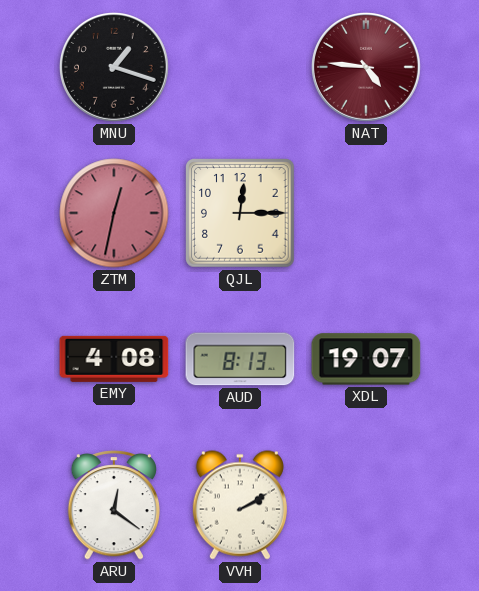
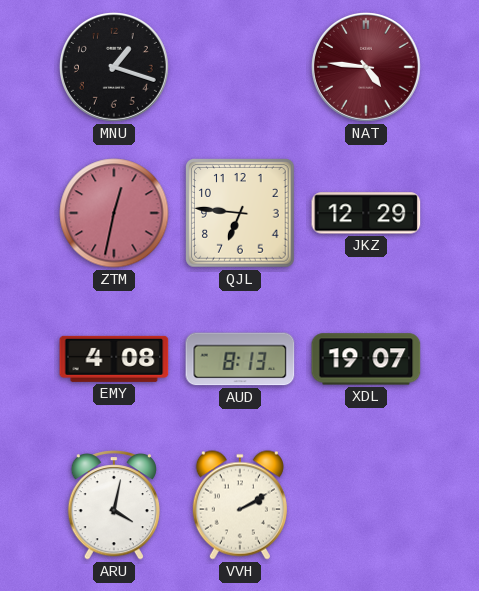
QJL: 12:15 -> 6:46 (241, 214)
JKZ: none -> 12:29 (366, 213)
ARU: 12:21 -> 4:02 (114, 505)
